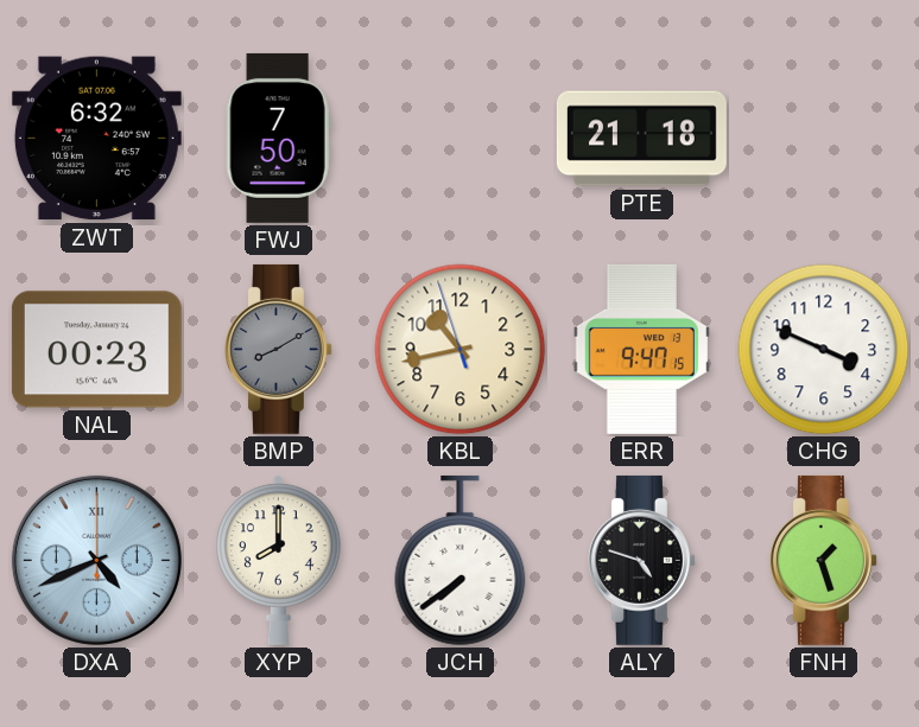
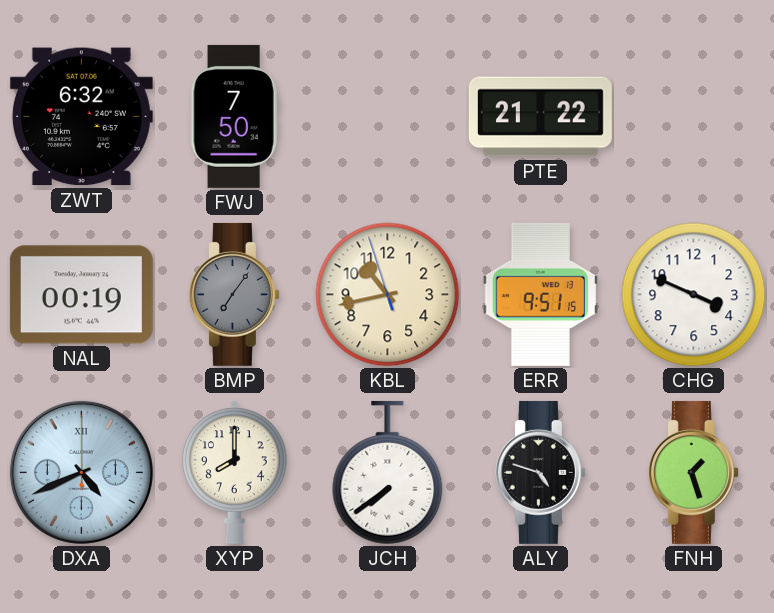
PTE: 21:18 -> 21:22 (540, 117)
NAL: 00:23 -> 00:19 (81, 295)
BMP: 8:10 -> 7:06 (234, 294)
ERR: 9:47 -> 9:51 (540, 294)
